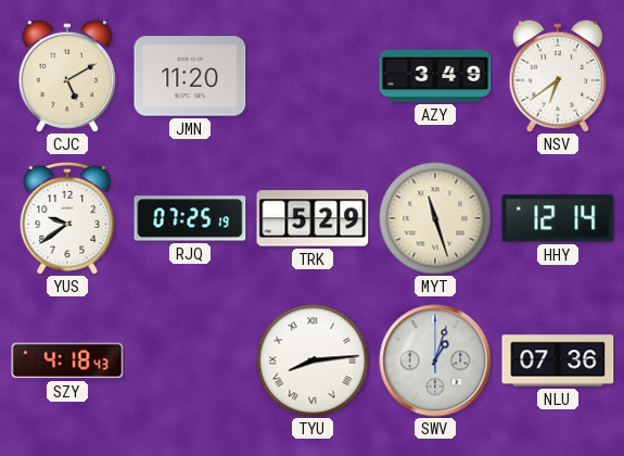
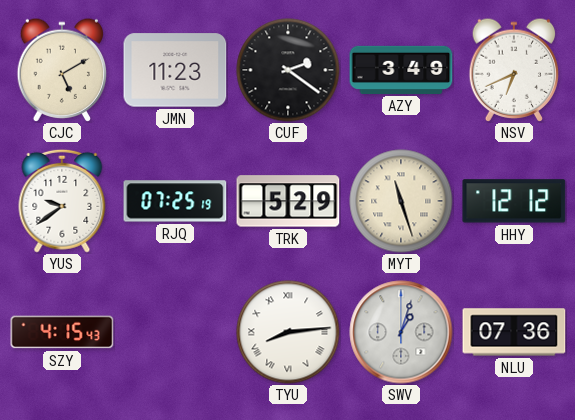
JMN: 11:20 -> 11:23 (175, 70)
CUF: none -> 2:21 (288, 70)
NSV: 6:39 -> 6:41 (514, 69)
HHY: 12:14 -> 12:12 (514, 201)
SZY: 4:18 -> 4:15 (62, 332)
